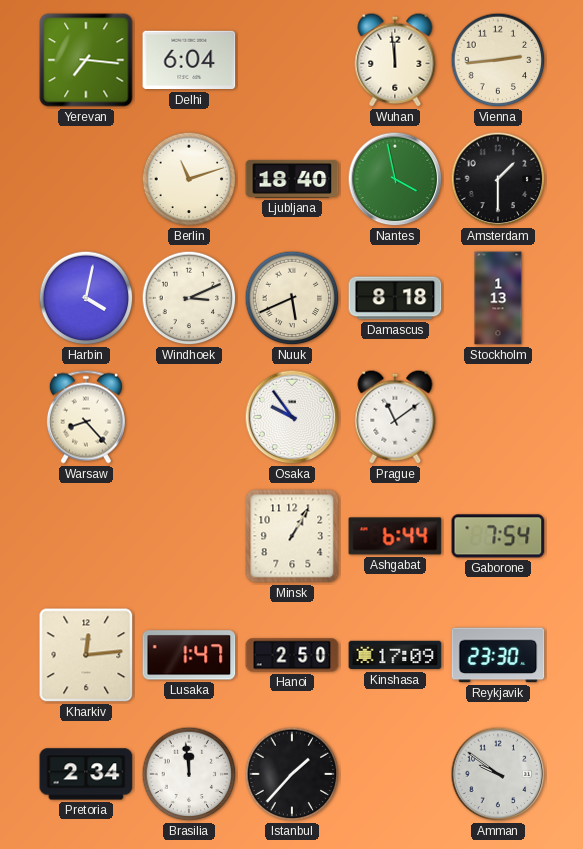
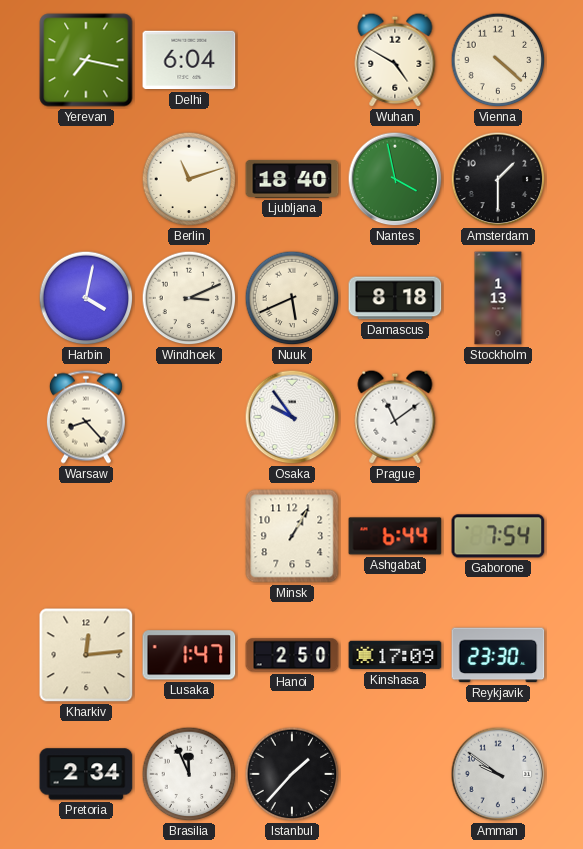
Yerevan: 7:16 -> 7:17 (86, 60)
Wuhan: 11:59 -> 4:50 (395, 60)
Vienna: 2:44 -> 4:22 (498, 60)
Brasilia: 11:59 -> 11:56 (189, 774)
